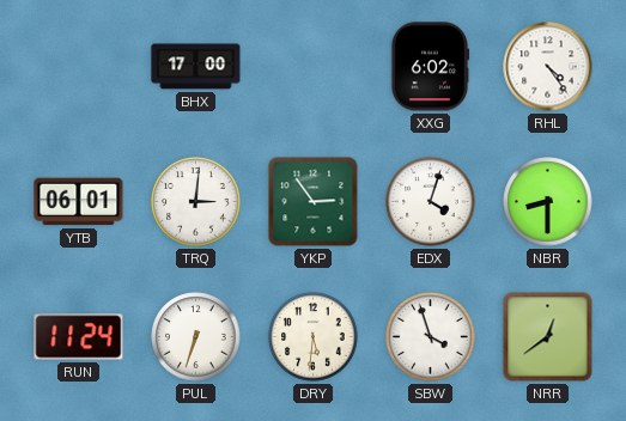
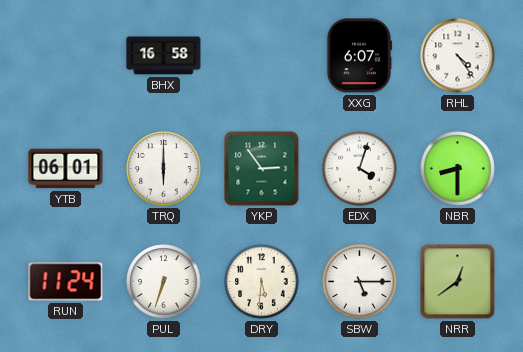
BHX: 17:00 -> 16:58 (164, 56)
XXG: 6:02 -> 6:07 (359, 56)
TRQ: 3:01 -> 6:00 (164, 169)
SBW: 3:57 -> 5:15 (360, 282)
